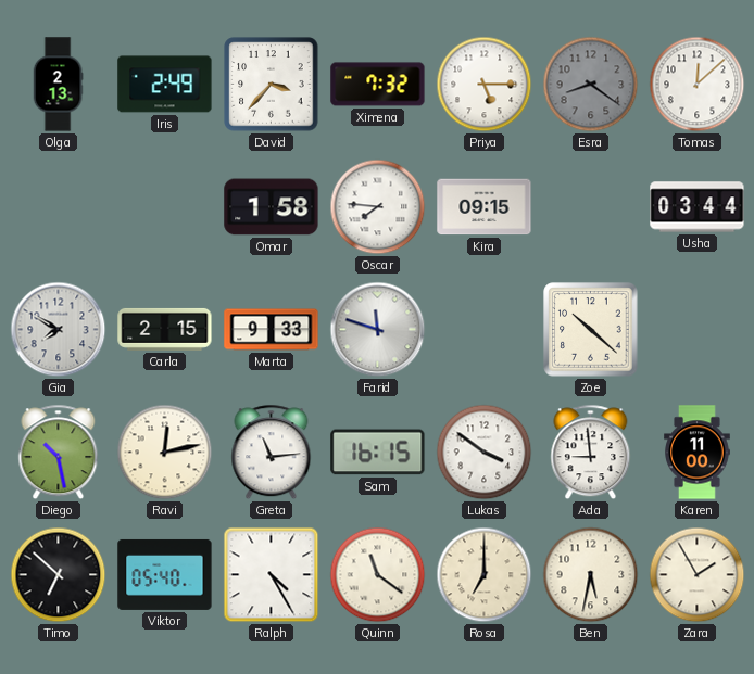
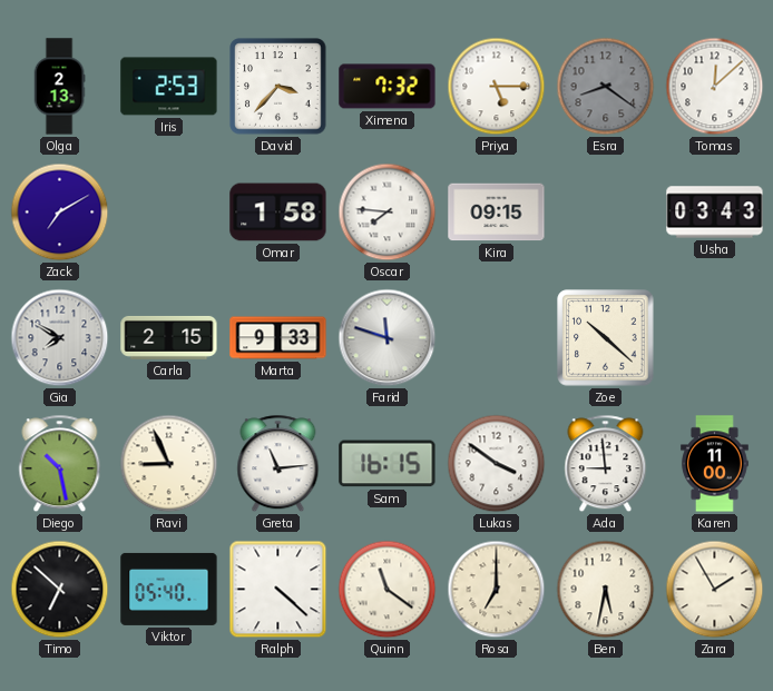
Iris: 2:49 -> 2:53 (169, 87)
Zack: none -> 7:10 (60, 213)
Usha: 03:44 -> 03:43 (715, 213)
Ravi: 12:13 -> 8:56 (169, 464)
Ralph: 4:25 -> 4:22 (278, 590)
